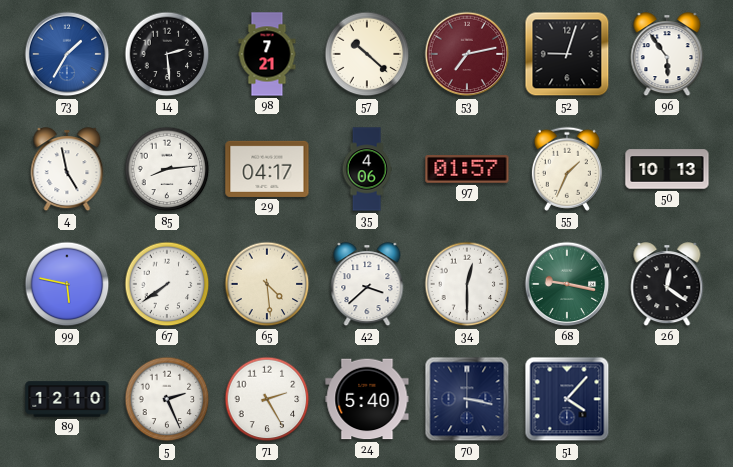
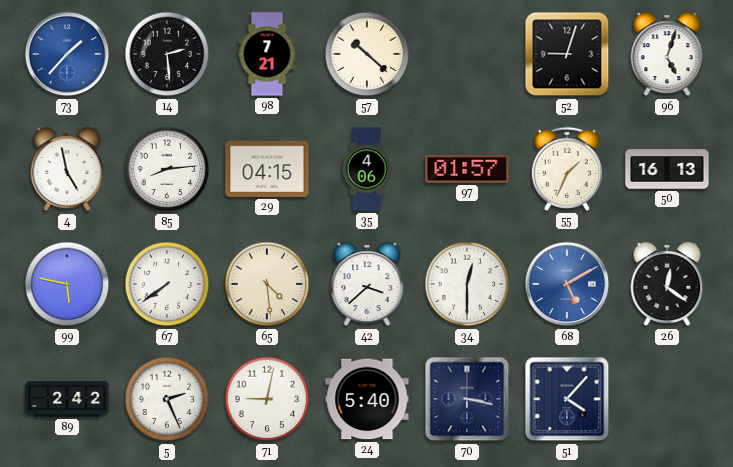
73: 1:35 -> 1:37 (67, 54)
53: 7:13 -> none (467, 54)
96: 5:54 -> 5:03 (667, 55)
29: 04:17 -> 04:15 (267, 169)
50: 10:13 -> 16:13 (667, 169)
68: 9:17 -> 5:10 (567, 284)
68 dial: green -> blue (567, 284)
89: 12:10 -> 2:42 (67, 399)
71: 2:25 -> 9:02 (267, 399)
